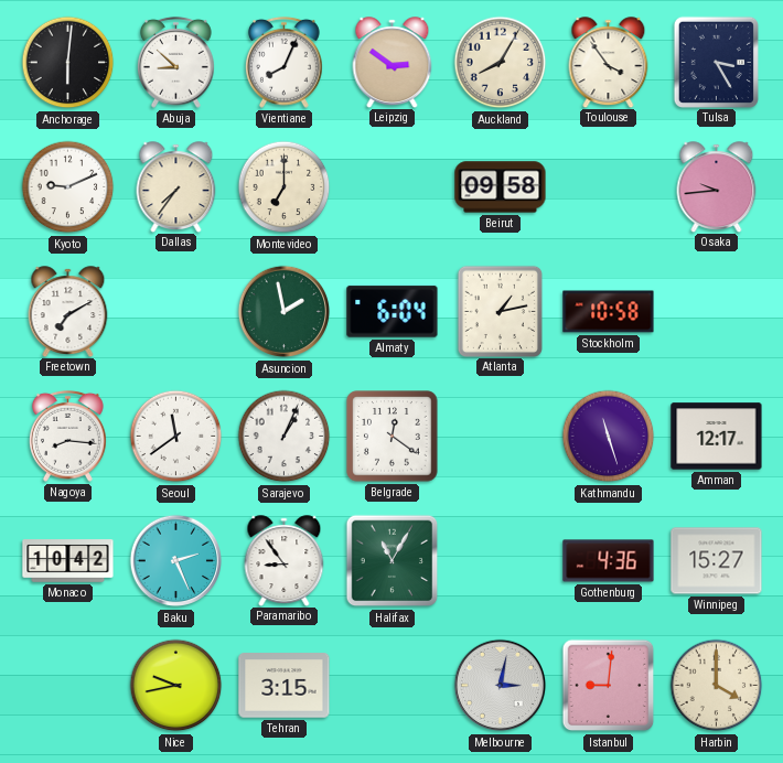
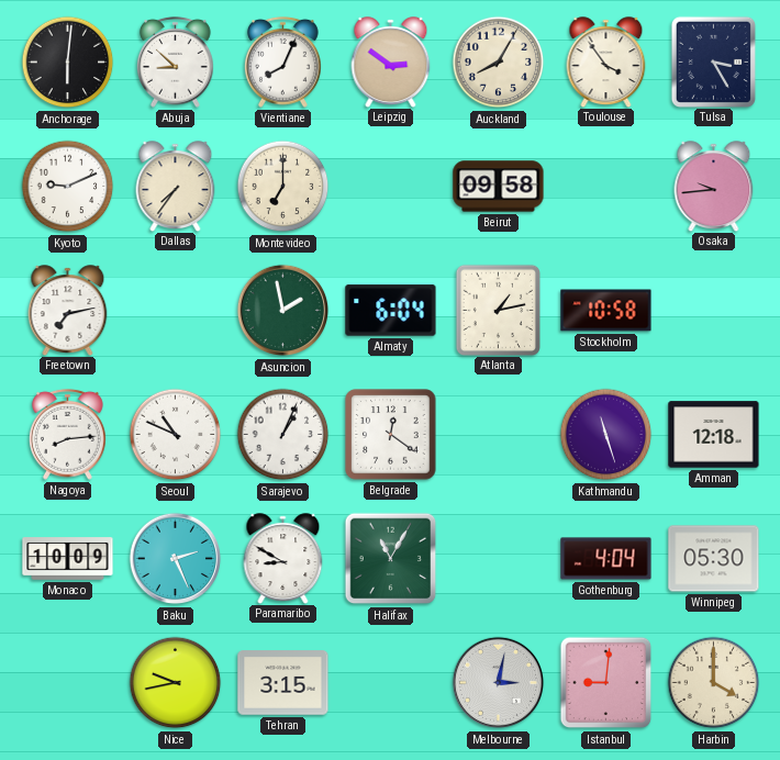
Freetown: 7:10 -> 7:13 (68, 310)
Nagoya: 8:16 -> 8:14 (67, 434)
Seoul: 11:39 -> 10:49 (176, 435)
Amman: 12:17 -> 12:18 (714, 435)
Monaco: 10:42 -> 10:09 (68, 559)
Paramaribo: 8:54 -> 8:50 (283, 558)
Gothenburg: 4:36 -> 4:04 (606, 559)
Winnipeg: 15:27 -> 05:30 (714, 559)
